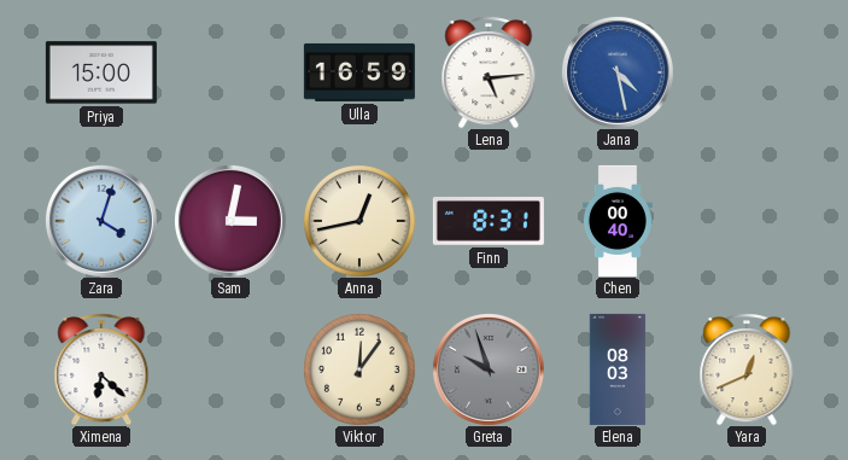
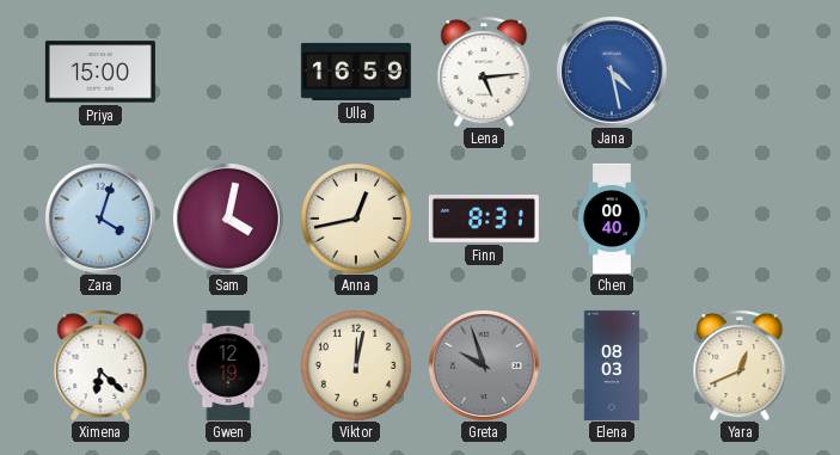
Sam: 3:02 -> 4:02 (228, 219)
Gwen: none -> 12:19 (228, 365)
Viktor: 12:06 -> 12:02 (356, 365)
